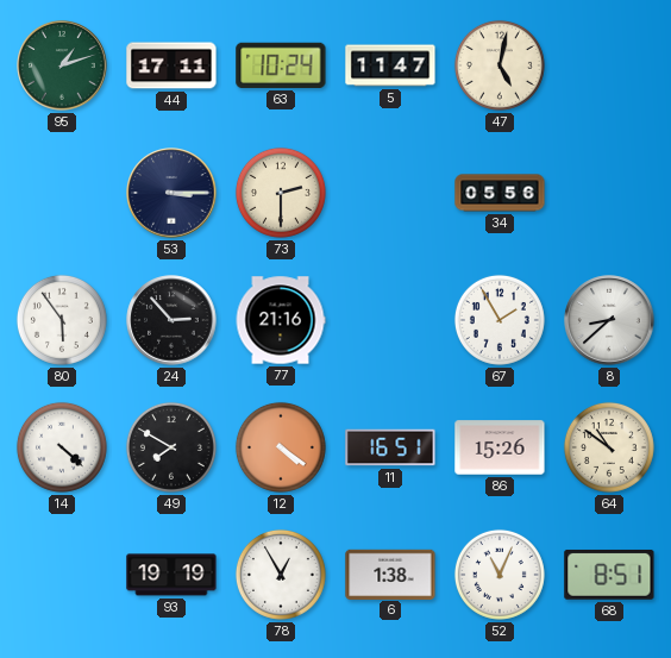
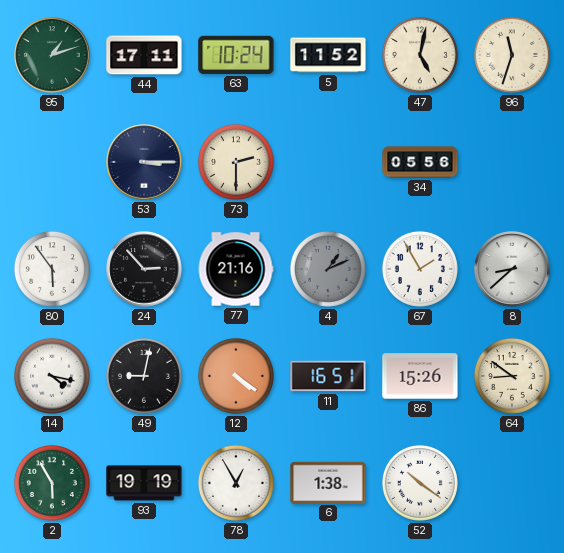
5: 11:47 -> 11:52 (328, 55)
96: none -> 11:33 (512, 55)
4: none -> 1:11 (328, 269)
14: 4:22 -> 4:17 (52, 376)
49: 7:50 -> 9:02 (144, 376)
64: 10:51 -> 8:51 (512, 376)
2: none -> 5:55 (52, 483)
52: 11:04 -> 10:21 (420, 483)
68: 8:51 -> none (609, 575)
